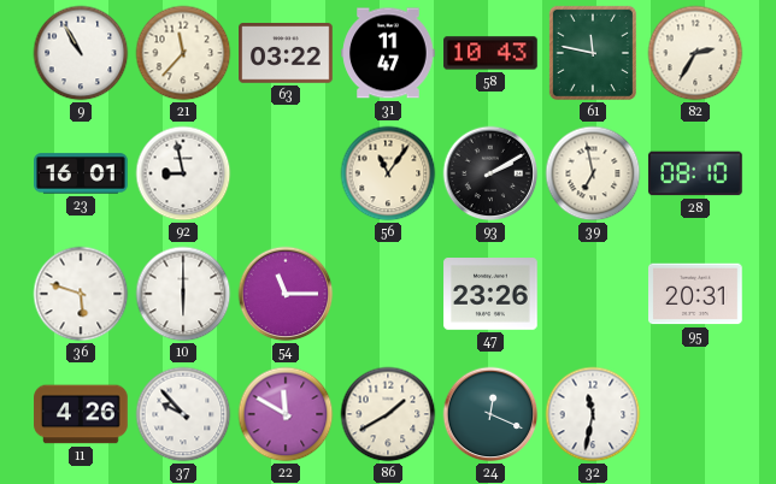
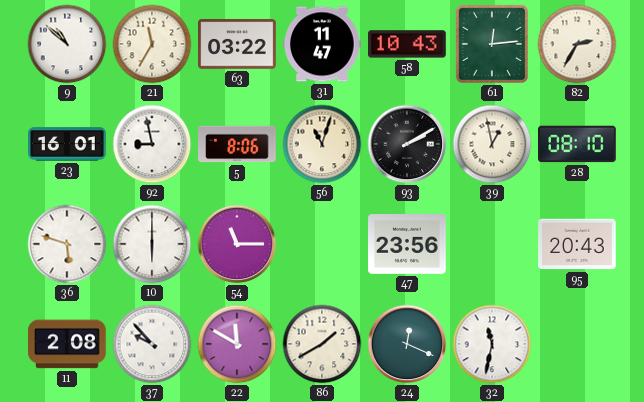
9: 10:55 -> 10:52 (67, 44)
21: 11:37 -> 11:35 (152, 44)
61: 11:47 -> 12:14 (492, 44)
5: none -> 8:06 (237, 144)
56: 11:06 -> 11:03 (322, 144)
39: 6:58 -> 12:58 (492, 144)
47: 23:26 -> 23:56 (407, 244)
95: 20:31 -> 20:43 (577, 244)
11: 4:26 -> 2:08 (67, 344)
